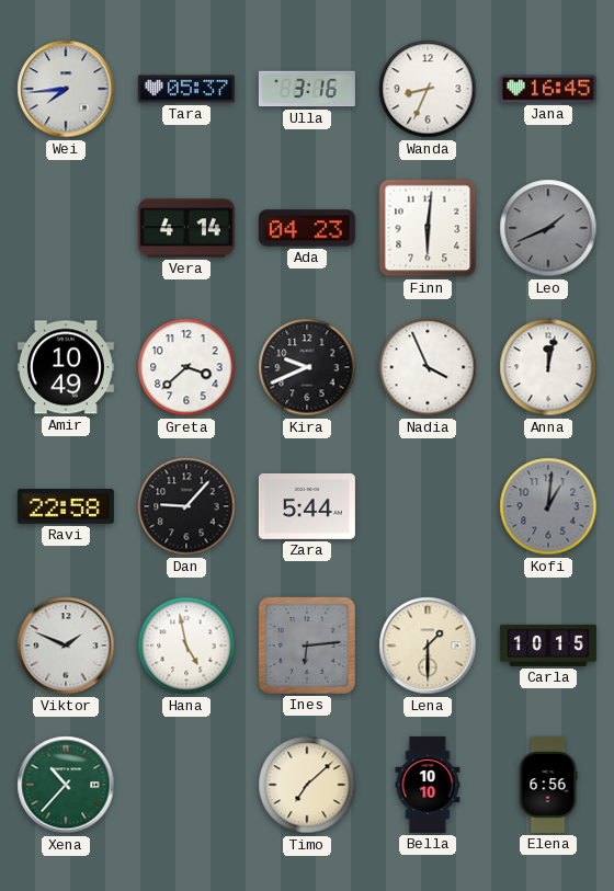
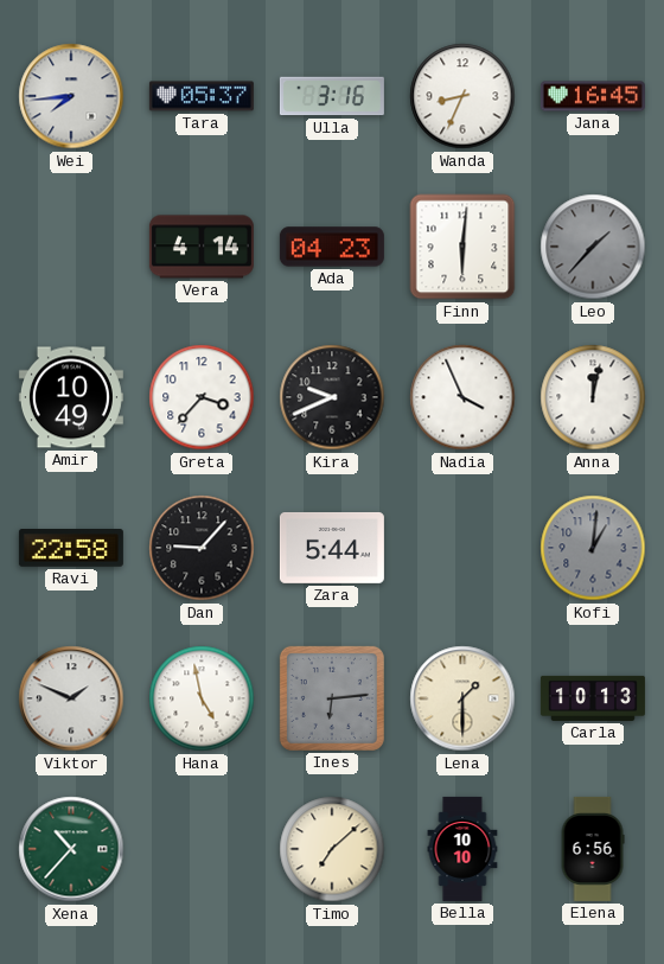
Leo: 1:41 -> 1:37 (593, 247)
Greta: 3:38 -> 3:37 (202, 397)
Carla: 10:15 -> 10:13 (593, 698)
